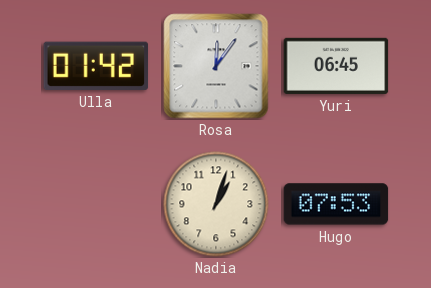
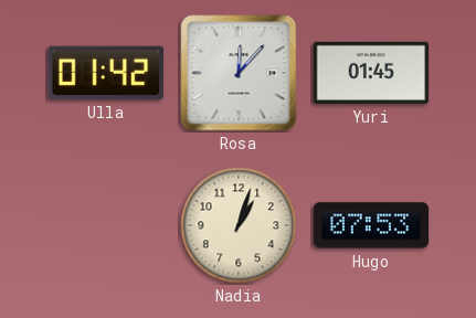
Rosa: 12:06 -> 12:07 (239, 73)
Yuri: 06:45 -> 01:45 (371, 73)
